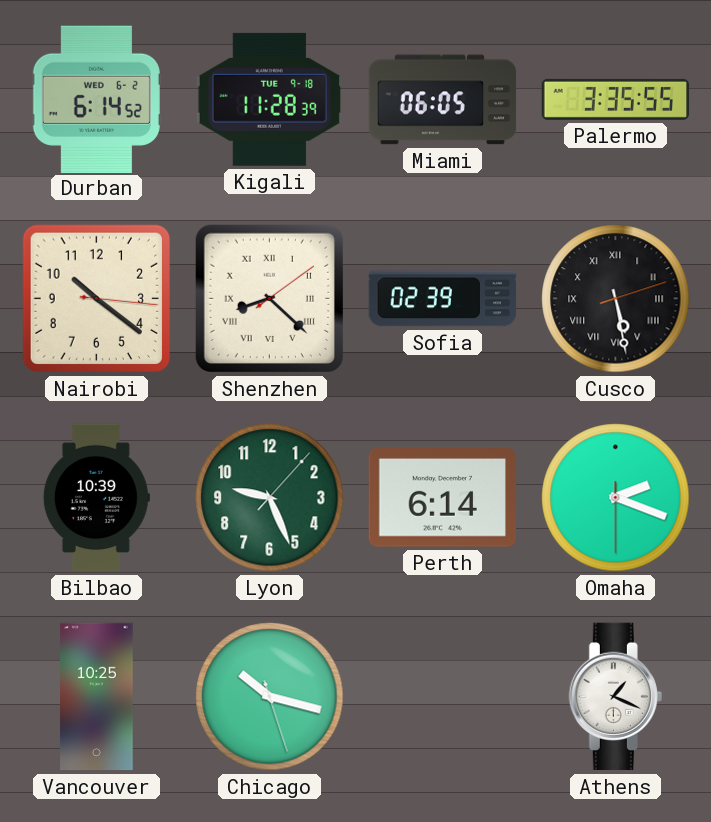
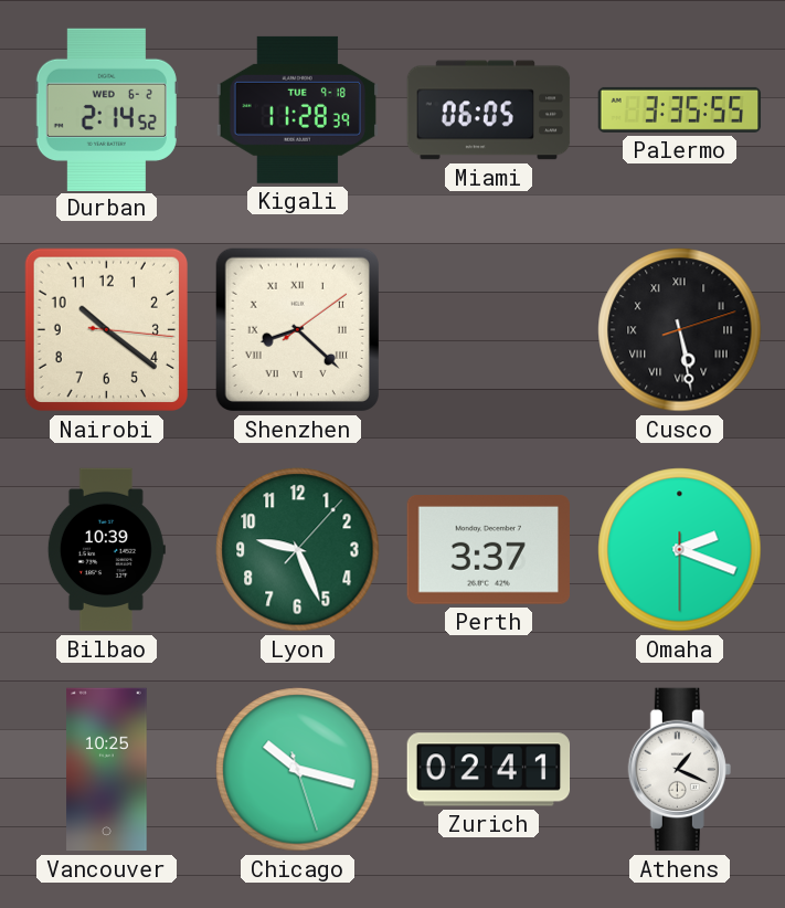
Durban: 6:14 -> 2:14 (106, 109)
Sofia: 02:39 -> none (443, 299)
Perth: 6:14 -> 3:37 (488, 550)
Zurich: none -> 02:41 (489, 770)
